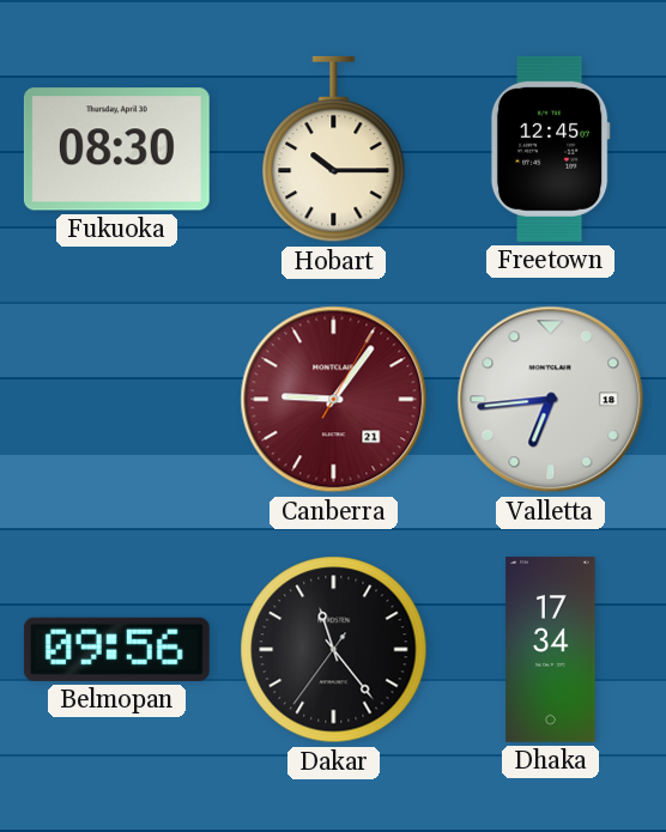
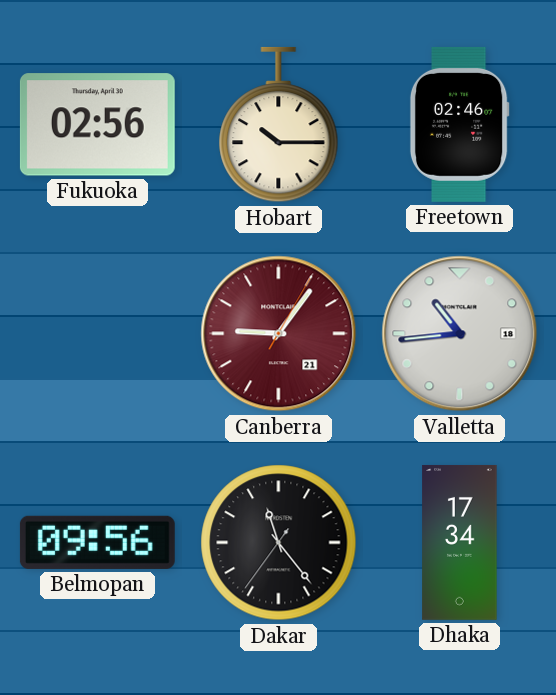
Fukuoka: 08:30 -> 02:56 (97, 125)
Freetown: 12:45 -> 02:46 (459, 124)
Valletta: 6:44 -> 10:44 (460, 334)
